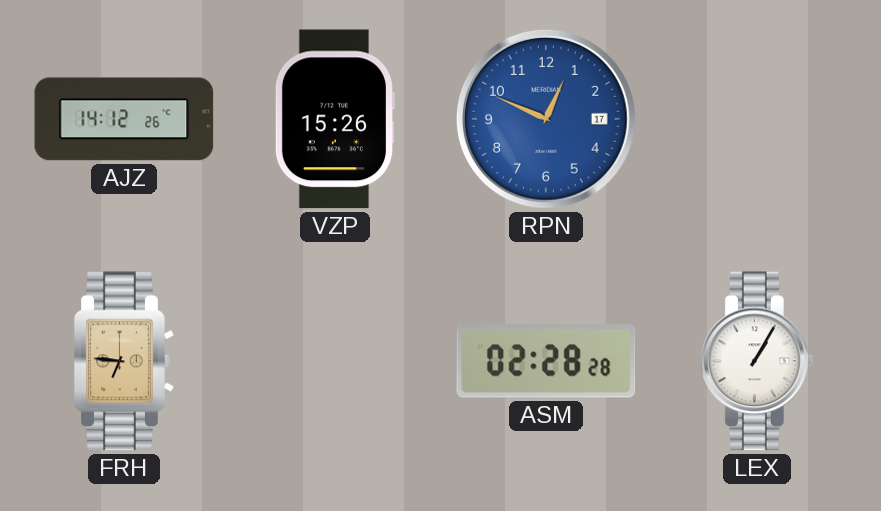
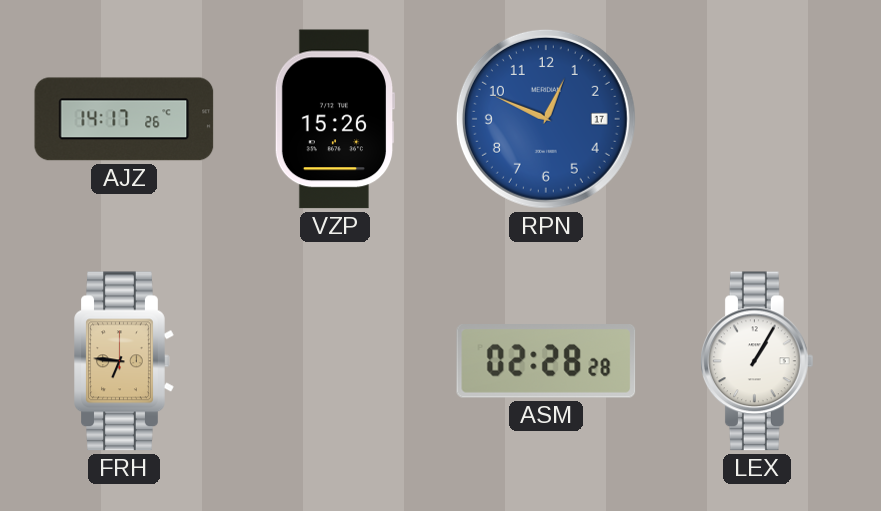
AJZ: 14:12 -> 14:17 (124, 119)
